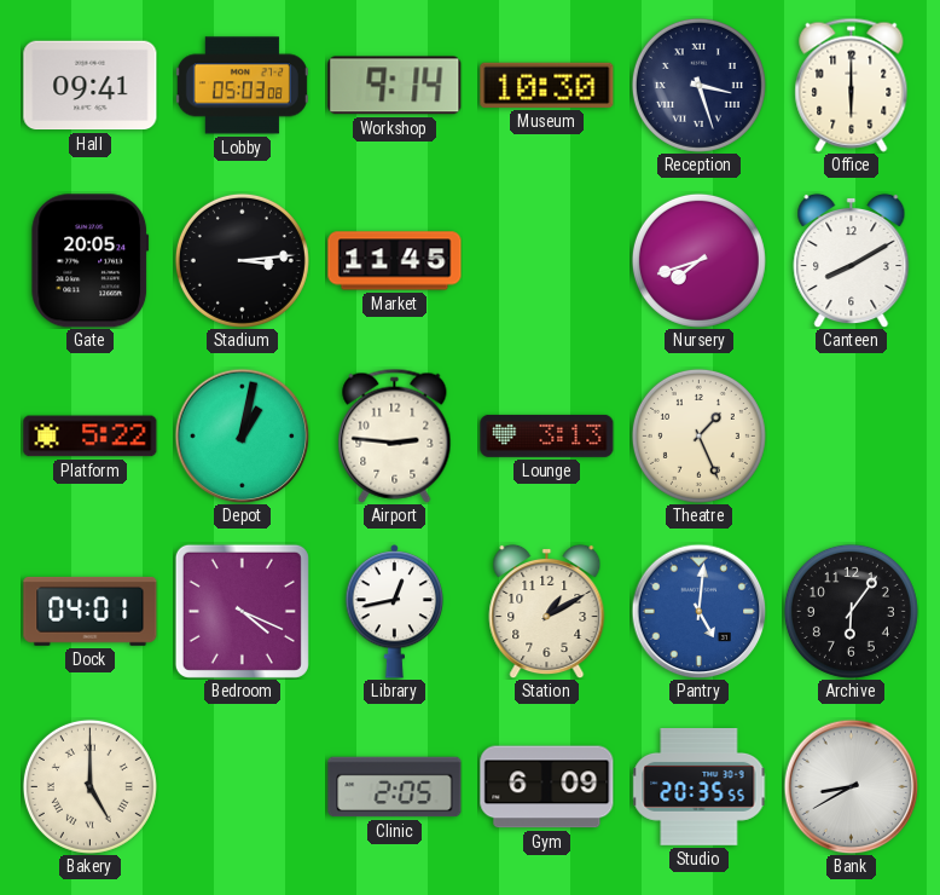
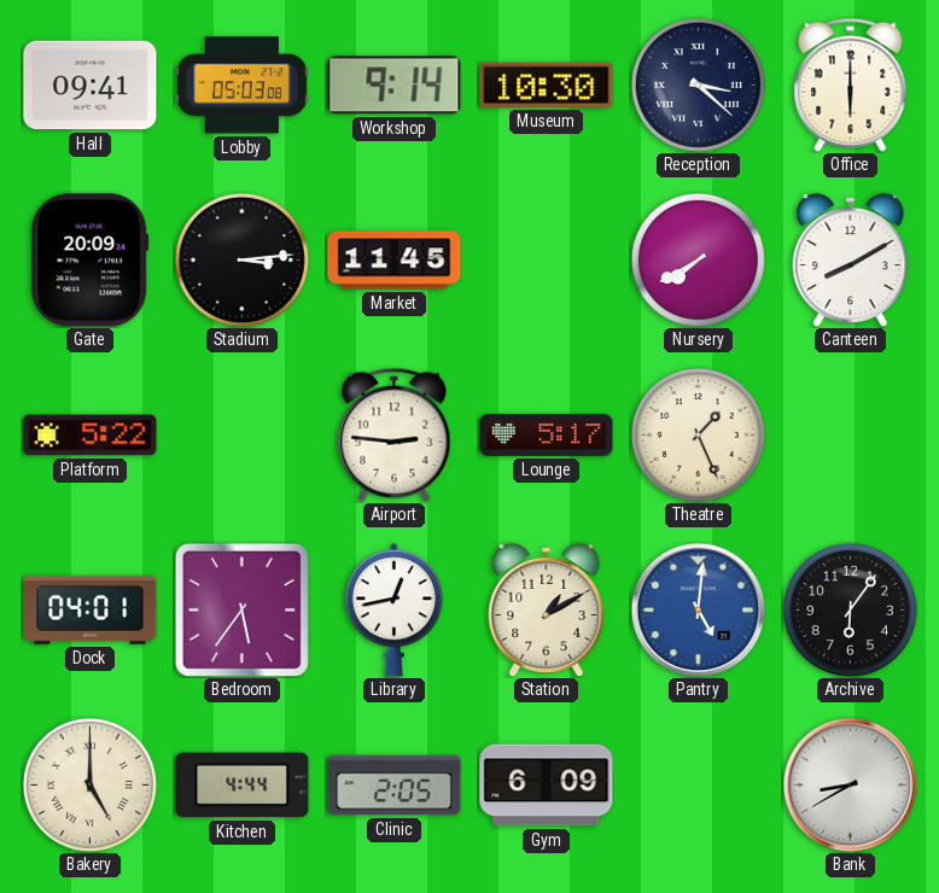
Reception: 3:27 -> 3:22 (698, 84)
Gate: 20:05 -> 20:09 (91, 261)
Nursery: 7:42 -> 7:40 (698, 259)
Depot: 1:02 -> none (242, 435)
Lounge: 3:13 -> 5:17 (547, 434)
Bedroom: 4:19 -> 5:36 (241, 609)
Kitchen: none -> 4:44 (243, 786)
Studio: 20:35 -> none (700, 787)
